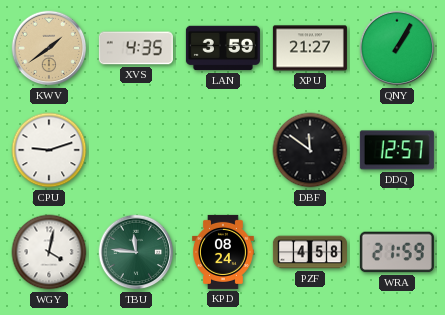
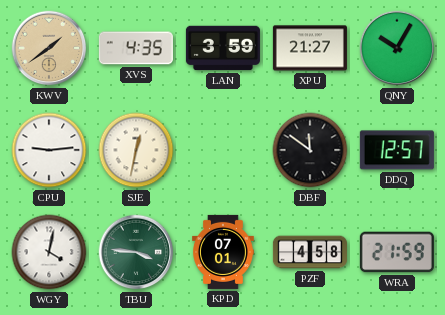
QNY: 1:05 -> 10:05 (397, 48)
CPU: 9:12 -> 9:14 (49, 150)
SJE: none -> 12:32 (136, 150)
TBU: 11:46 -> 3:46 (136, 252)
KPD: 08:24 -> 07:01 (224, 252)
